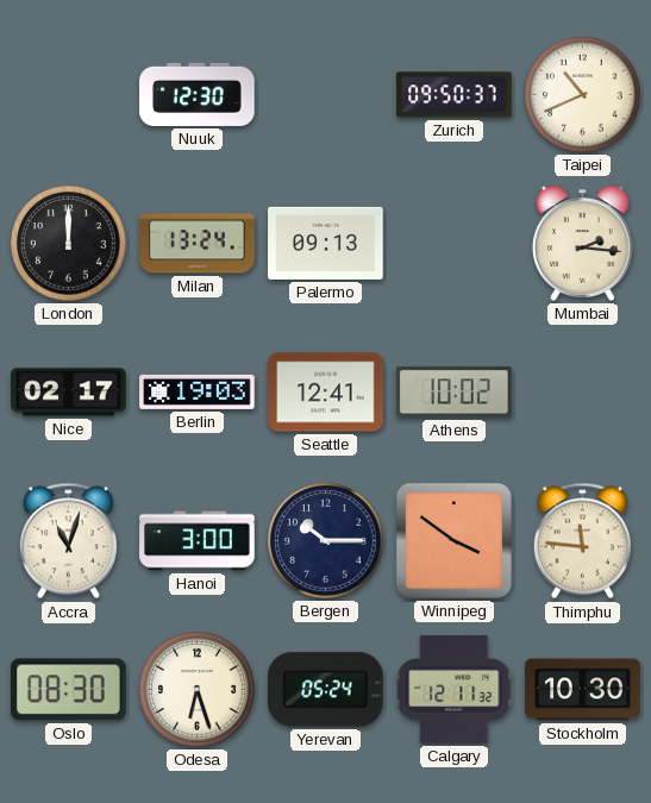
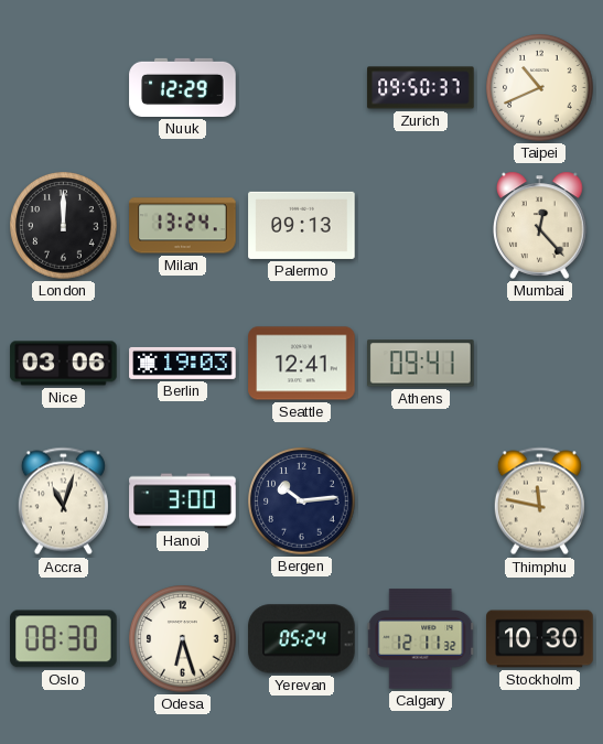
Nuuk: 12:30 -> 12:29 (183, 87)
Mumbai: 2:16 -> 12:23 (540, 225)
Nice: 02:17 -> 03:06 (64, 364)
Athens: 10:02 -> 09:41 (421, 364)
Bergen: 10:15 -> 10:14 (302, 502)
Winnipeg: 3:51 -> none (453, 540)
Thimphu: 11:46 -> 11:47 (539, 502)
